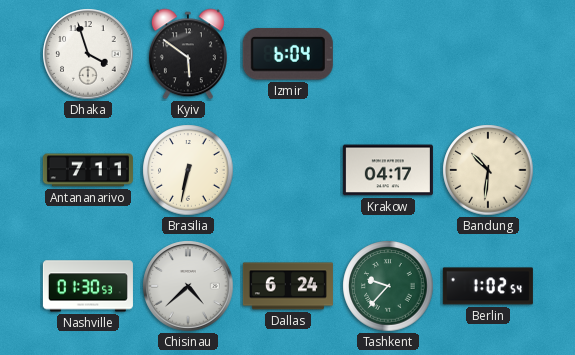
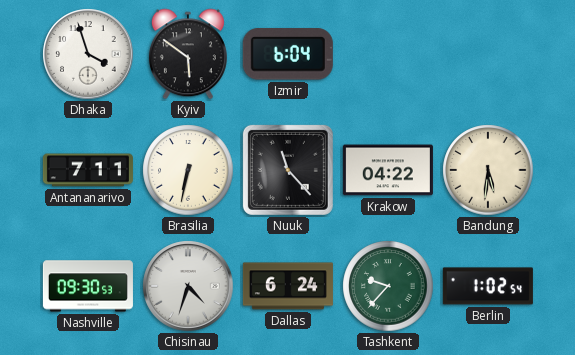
Nuuk: none -> 11:23 (288, 170)
Krakow: 04:17 -> 04:22 (388, 170)
Bandung: 10:31 -> 5:31 (488, 170)
Nashville: 01:30 -> 09:30 (88, 286)
Chisinau: 4:38 -> 4:33 (188, 286)
